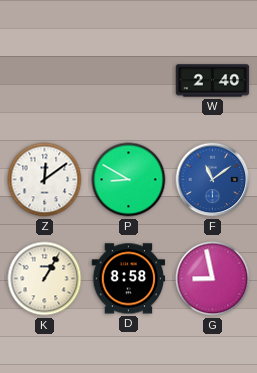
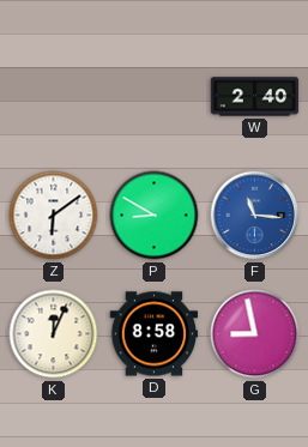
Z: 12:09 -> 6:09 (54, 216)
F: 11:09 -> 11:16 (255, 216)
K: 1:05 -> 12:04 (54, 334)
